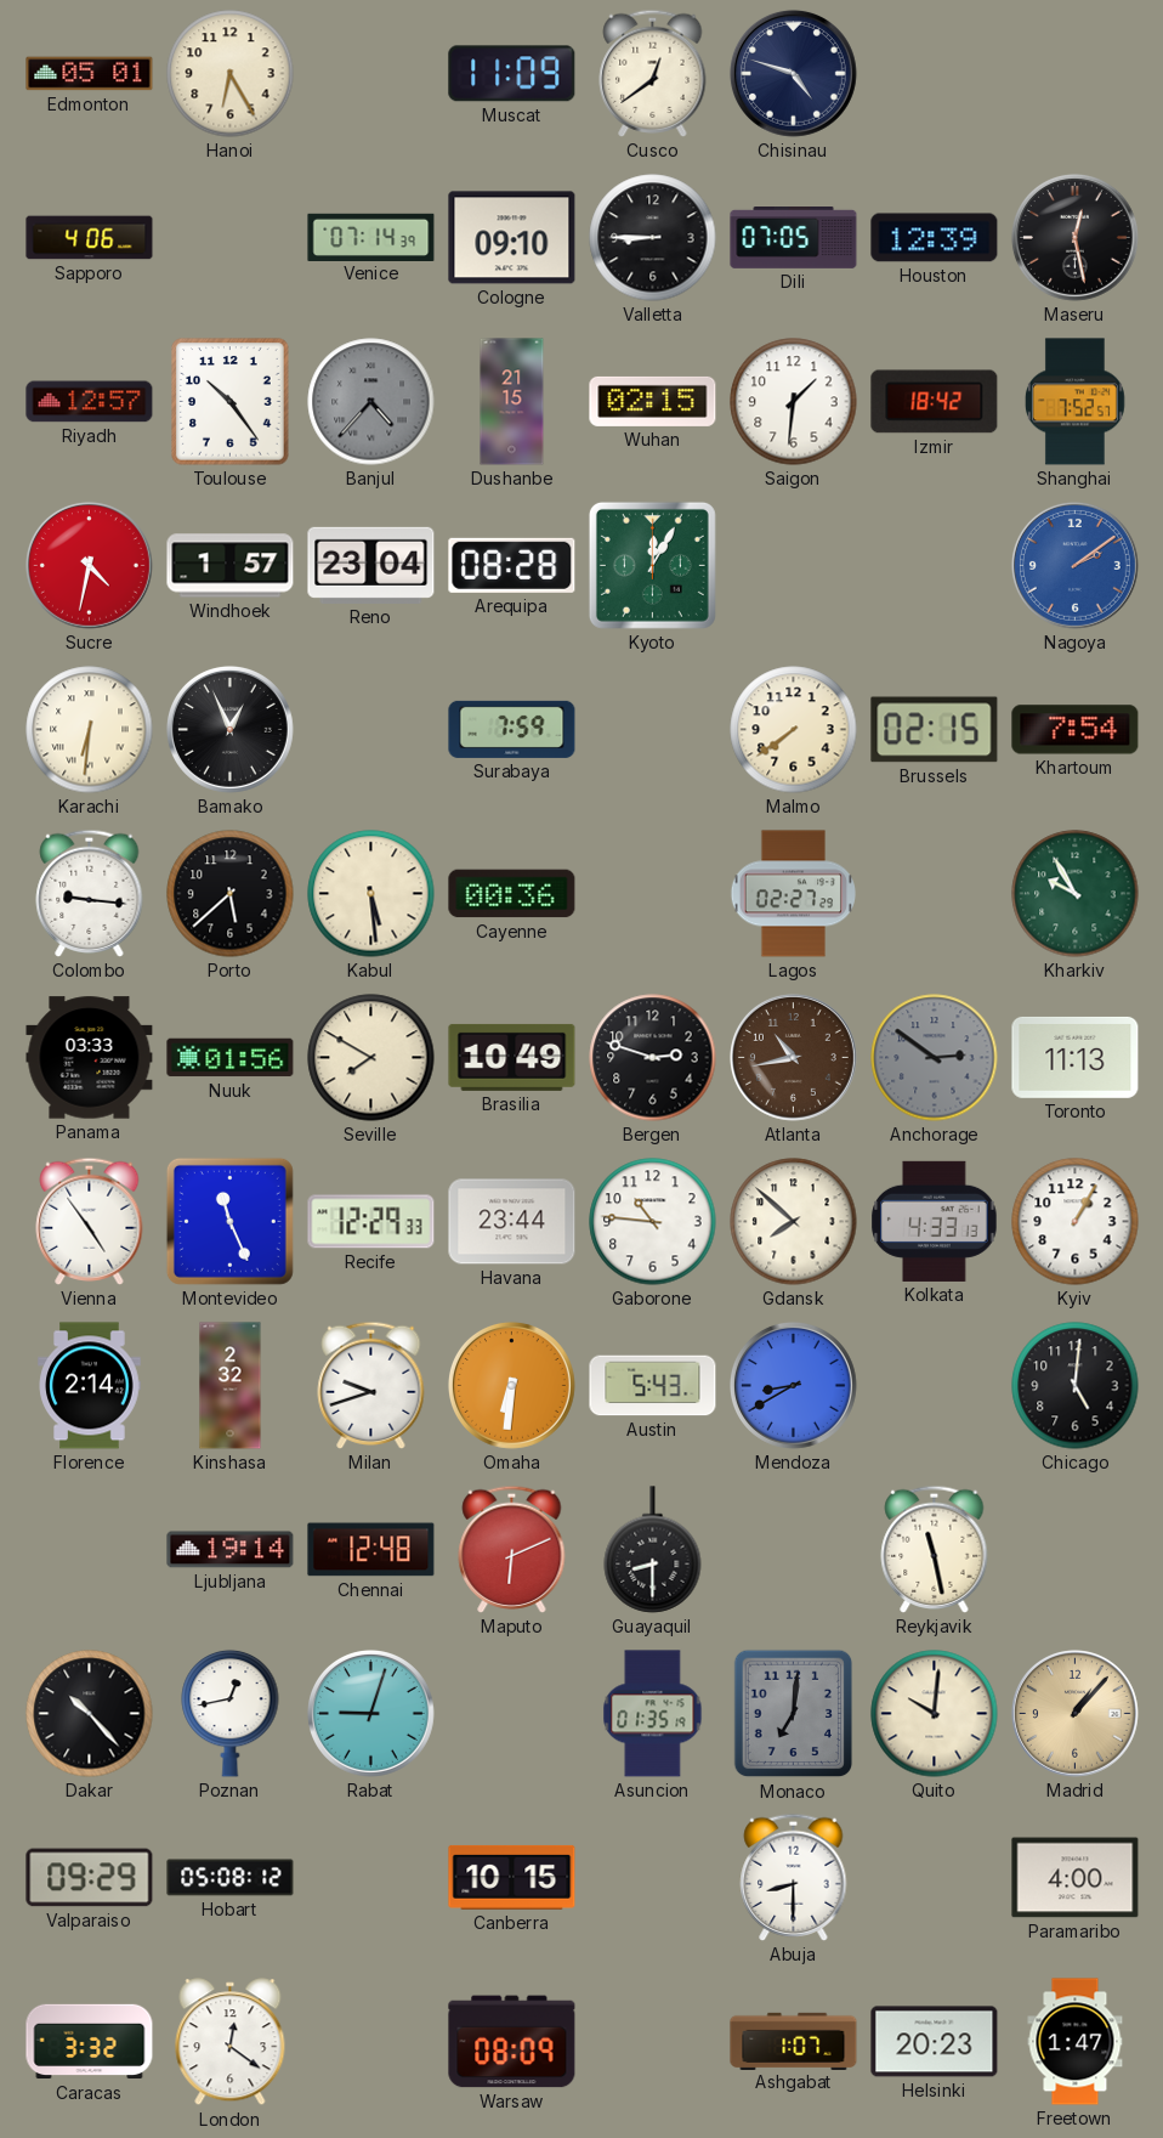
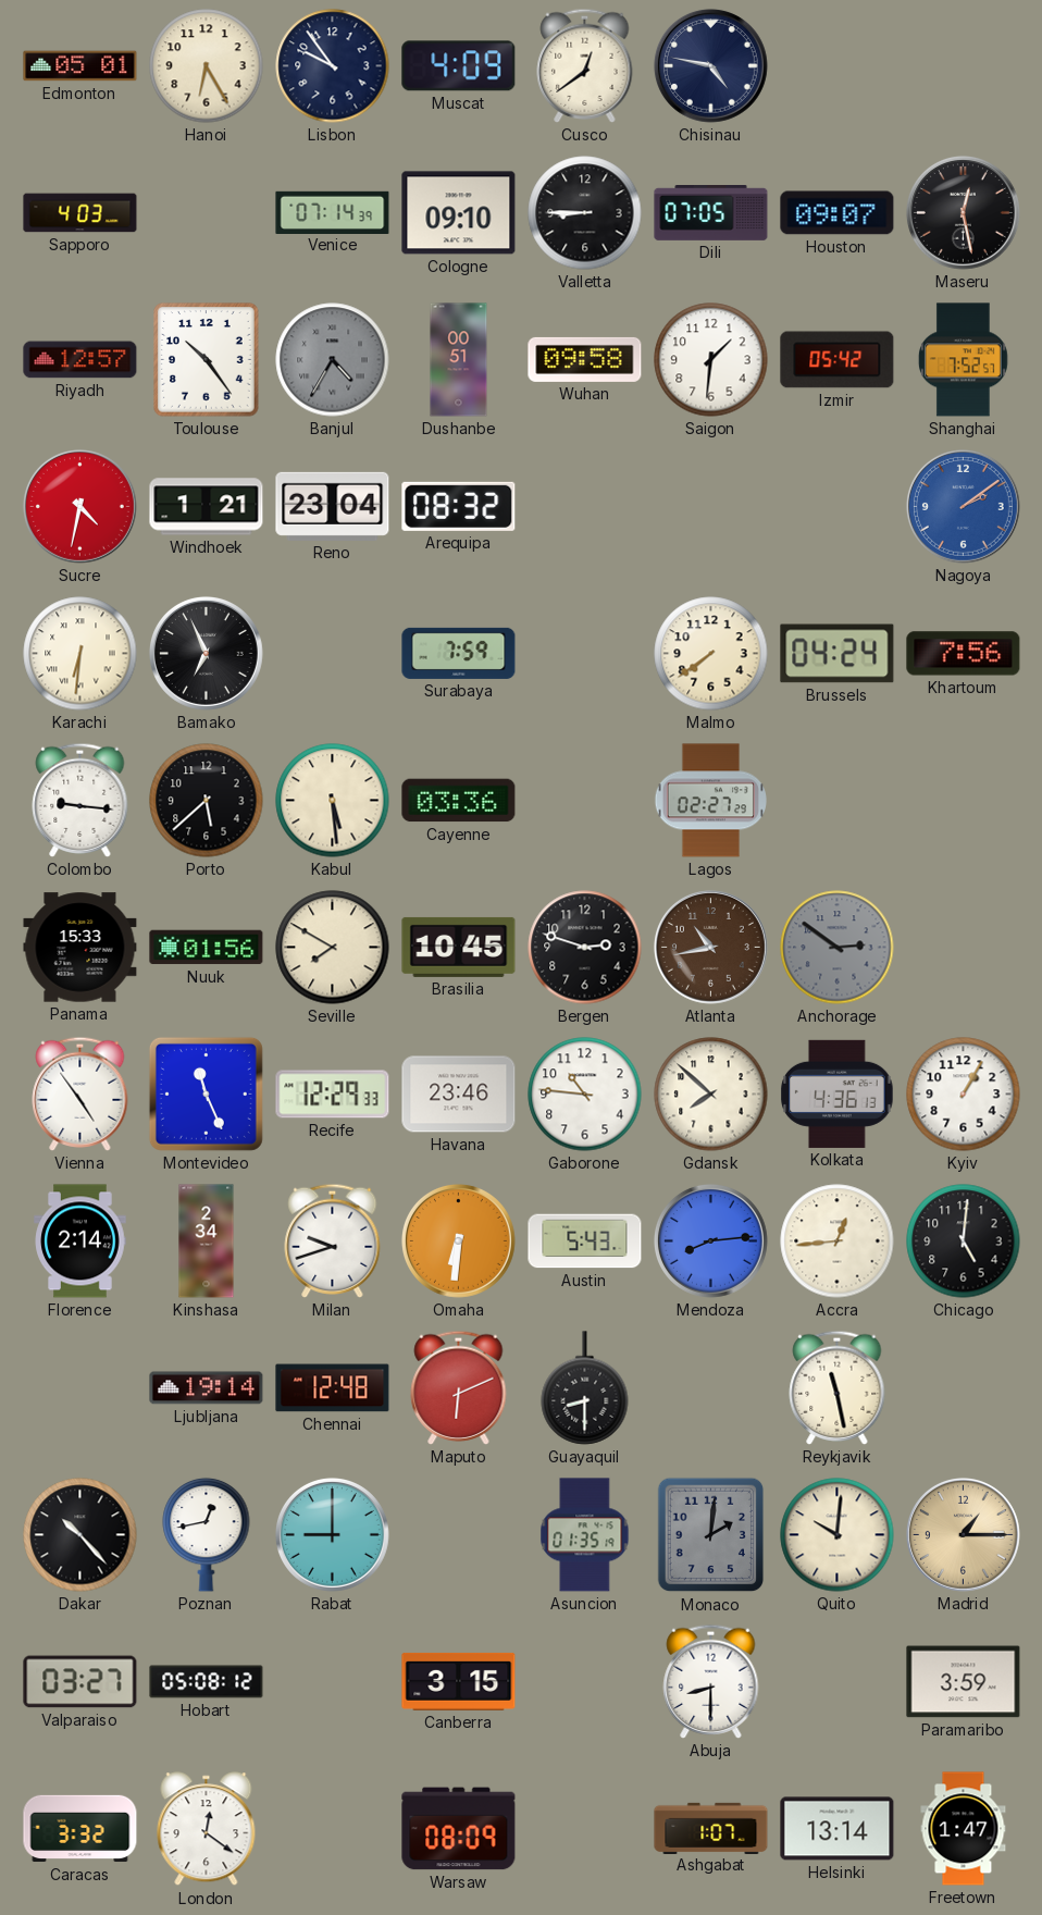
Lisbon: none -> 9:54 (333, 66)
Muscat: 11:09 -> 4:09 (459, 66)
Chisinau: 4:48 -> 4:47 (710, 65)
Sapporo: 4:06 -> 4:03 (80, 213)
Houston: 12:39 -> 09:07 (838, 213)
Banjul: 4:37 -> 4:35 (333, 360)
Dushanbe: 21:15 -> 00:51 (459, 360)
Wuhan: 02:15 -> 09:58 (585, 359)
Izmir: 18:42 -> 05:42 (838, 360)
Windhoek: 1:57 -> 1:21 (207, 507)
Arequipa: 08:28 -> 08:32 (459, 506)
Kyoto: 12:05 -> none (652, 565)
Bamako: 12:56 -> 6:56 (206, 653)
Brussels: 02:15 -> 04:24 (838, 654)
Khartoum: 7:54 -> 7:56 (964, 654)
Cayenne: 00:36 -> 03:36 (459, 801)
Kharkiv: 9:55 -> none (1076, 894)
Panama: 03:33 -> 15:33 (80, 948)
Brasilia: 10:49 -> 10:45 (459, 947)
Toronto: 11:13 -> none (1076, 1057)
Havana: 23:44 -> 23:46 (459, 1095)
Kolkata: 4:33 -> 4:36 (838, 1094)
Kinshasa: 2:32 -> 2:34 (207, 1241)
Mendoza: 8:40 -> 8:14 (710, 1240)
Accra: none -> 12:44 (838, 1241)
Rabat: 9:03 -> 9:00 (332, 1534)
Monaco: 7:01 -> 2:01 (711, 1535)
Madrid: 1:07 -> 1:15 (963, 1534)
Valparaiso: 09:29 -> 03:27 (80, 1682)
Canberra: 10:15 -> 3:15 (459, 1681)
Paramaribo: 4:00 -> 3:59 (964, 1682)
Helsinki: 20:23 -> 13:14 (838, 1829)
